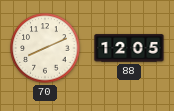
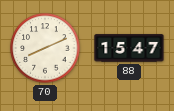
88: 12:05 -> 15:47 (129, 48)
